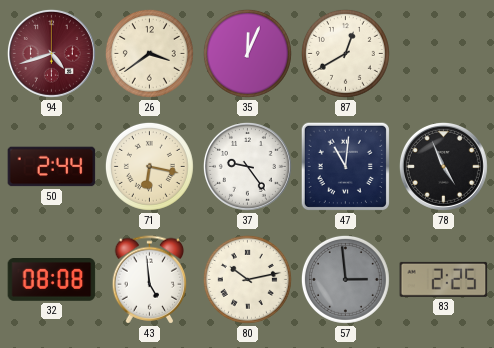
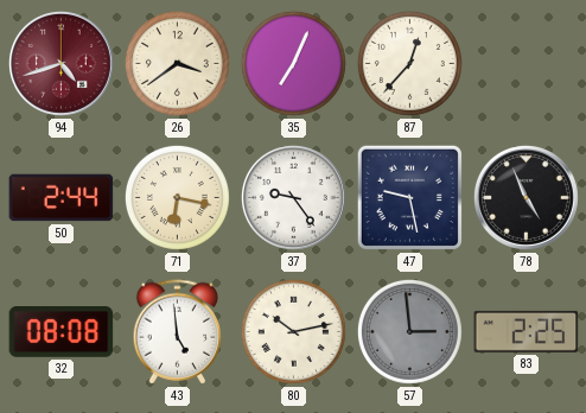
35: 12:04 -> 7:04 (293, 63)
87: 12:40 -> 12:37 (409, 63)
47: 11:01 -> 9:28 (409, 197)
